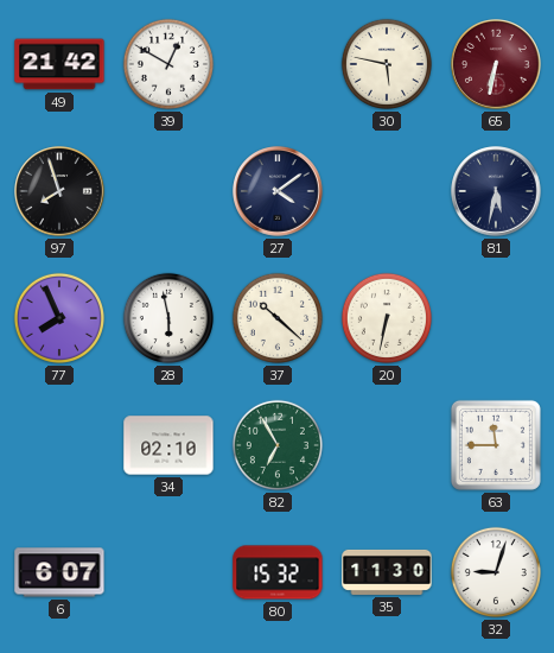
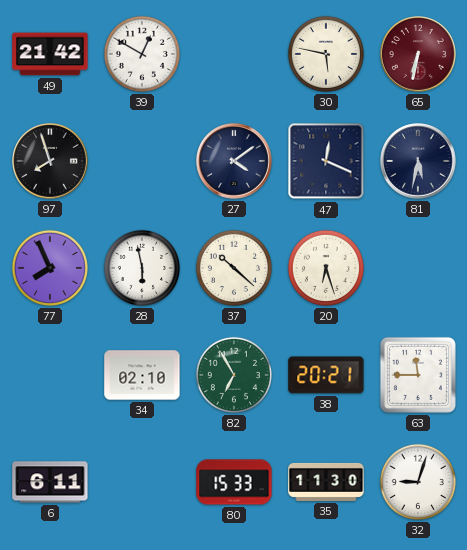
47: none -> 12:19 (326, 161)
20: 6:32 -> 6:27 (326, 268)
38: none -> 20:21 (326, 375)
6: 6:07 -> 6:11 (50, 482)
80: 15:32 -> 15:33 (234, 482)
